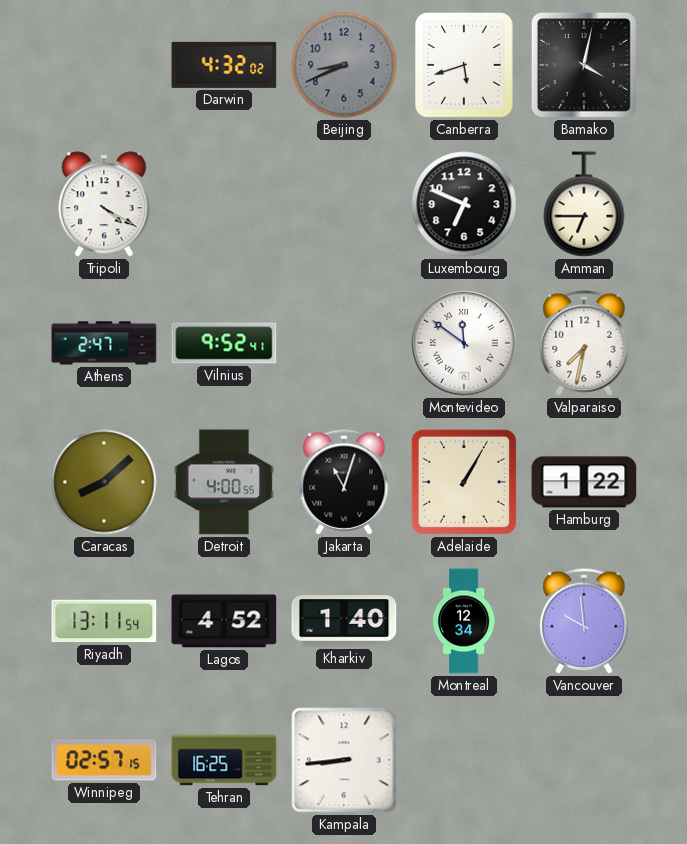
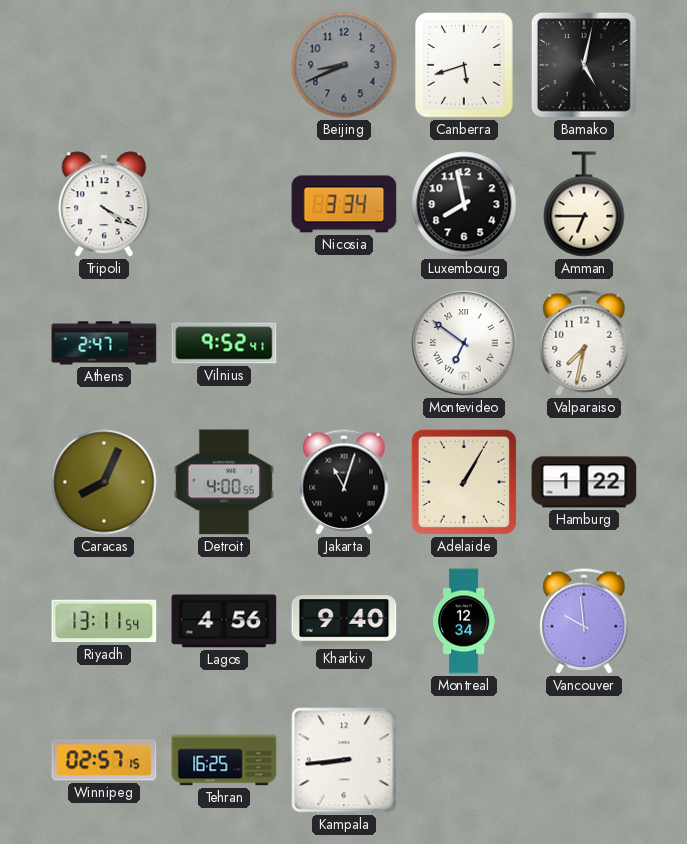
Darwin: 4:32 -> none (224, 65)
Bamako: 4:02 -> 5:02 (584, 65)
Nicosia: none -> 3:34 (344, 204)
Luxembourg: 6:49 -> 7:58 (464, 204)
Montevideo: 11:51 -> 6:51 (464, 343)
Caracas: 8:08 -> 8:04 (104, 482)
Lagos: 4:52 -> 4:56 (224, 621)
Kharkiv: 1:40 -> 9:40 (344, 621)
